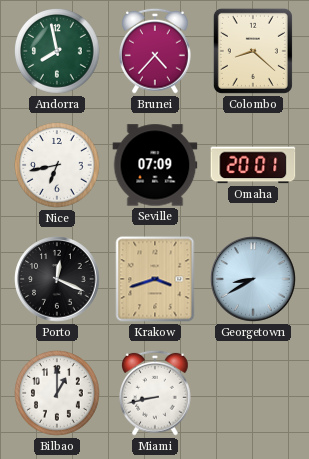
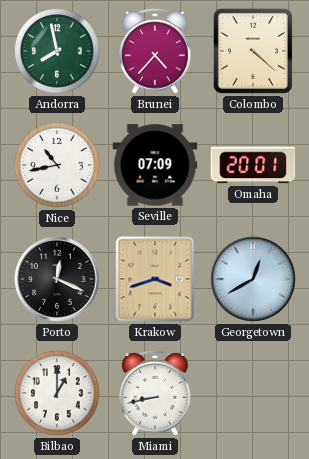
Colombo: 8:22 -> 4:22 (253, 51)
Nice: 6:43 -> 10:43 (58, 166)
Georgetown: 8:40 -> 12:40 (253, 279)
